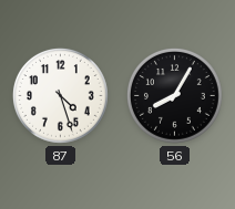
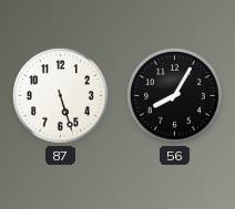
87: 4:27 -> 5:27 (60, 95)
